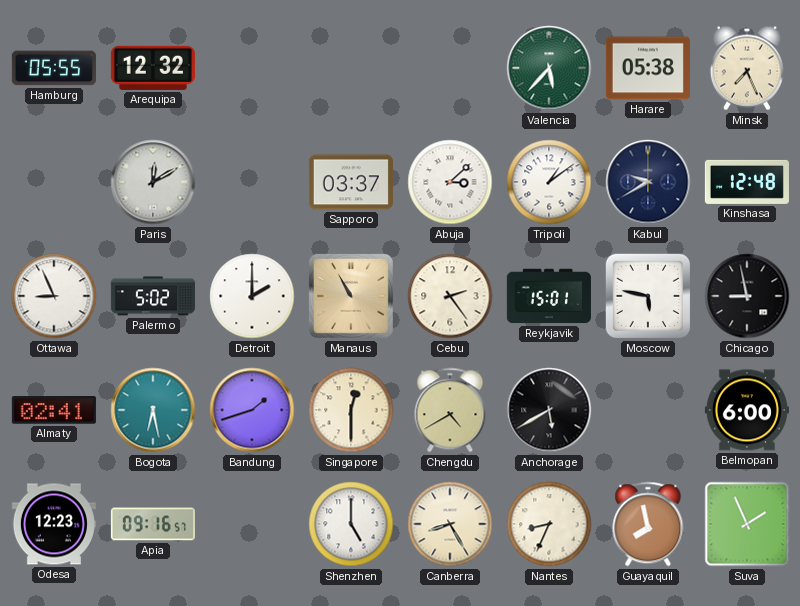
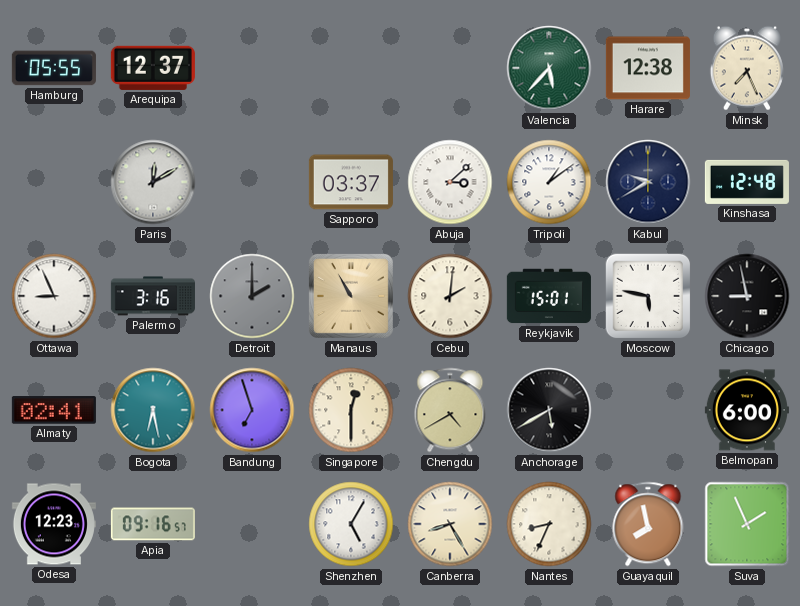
Arequipa: 12:32 -> 12:37 (153, 68)
Harare: 05:38 -> 12:38 (648, 68)
Palermo: 5:02 -> 3:16 (153, 296)
Detroit dial: white -> grey (252, 296)
Cebu: 2:24 -> 2:01 (450, 296)
Bandung: 1:42 -> 6:57 (252, 410)
Shenzhen: 5:00 -> 5:05 (351, 524)
